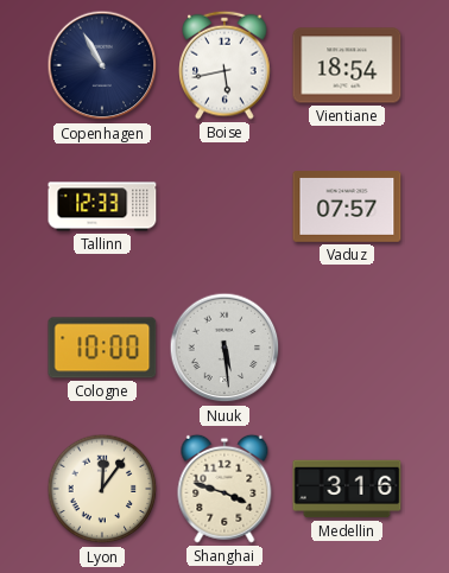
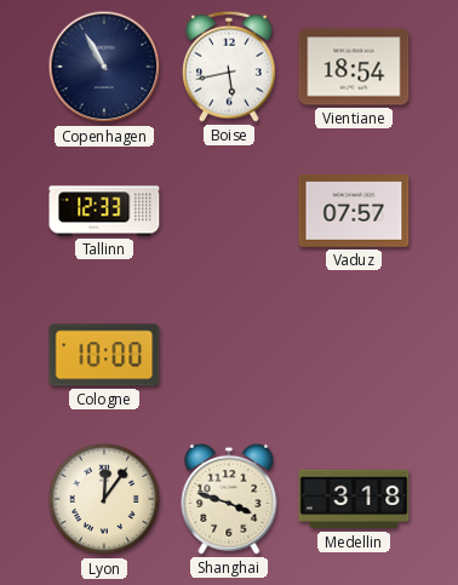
Nuuk: 5:29 -> none (224, 348)
Medellin: 3:16 -> 3:18 (354, 499)
